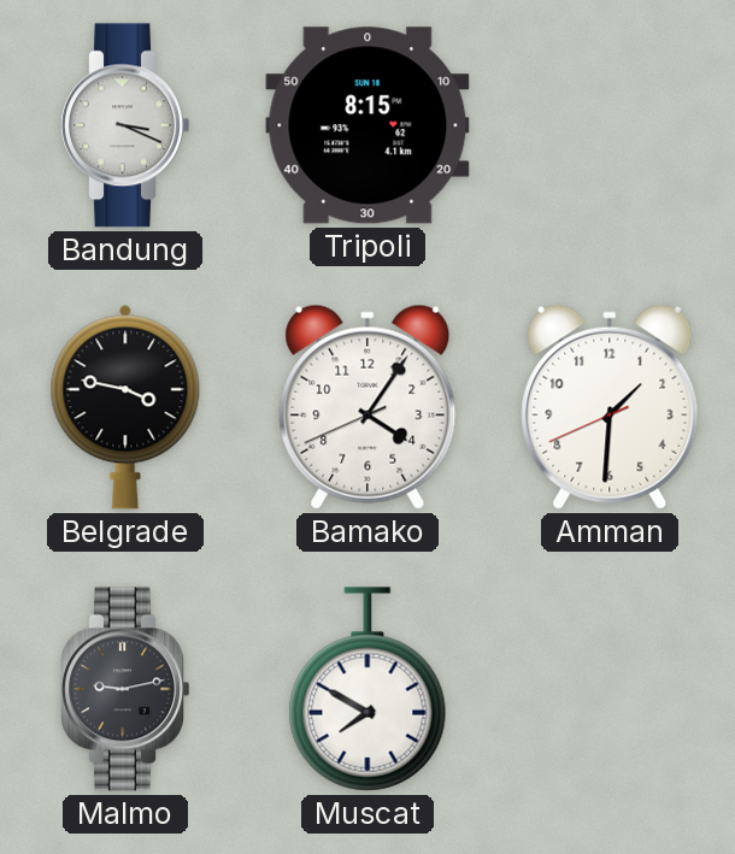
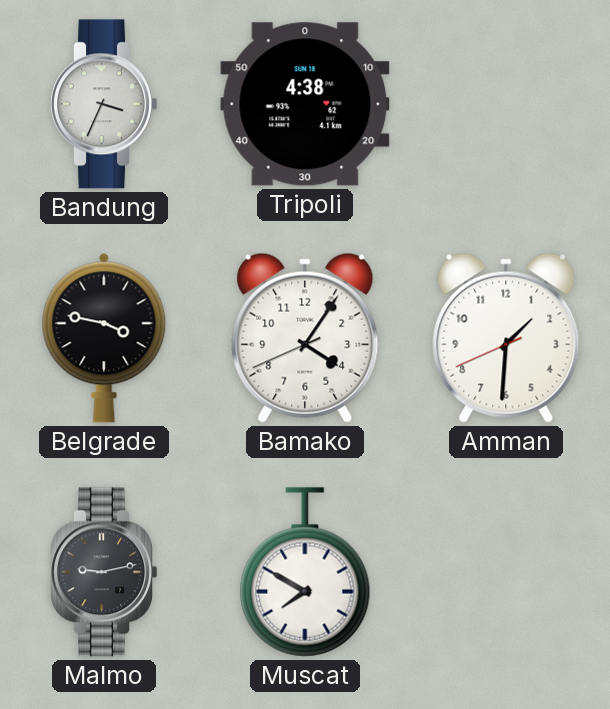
Bandung: 3:19 -> 3:34 (103, 104)
Tripoli: 8:15 -> 4:38 (305, 104)
